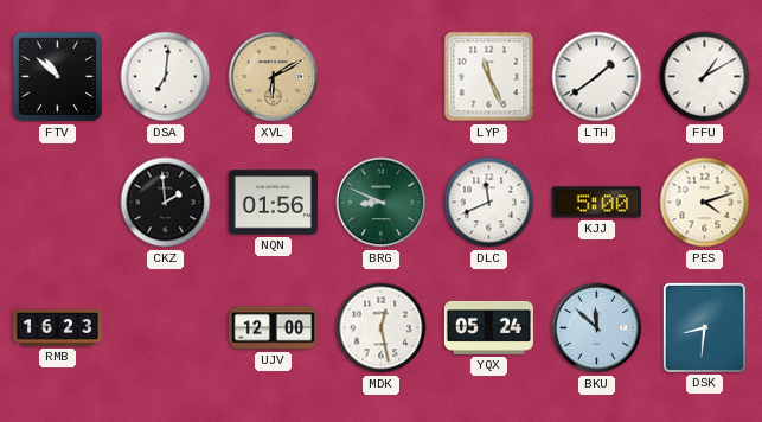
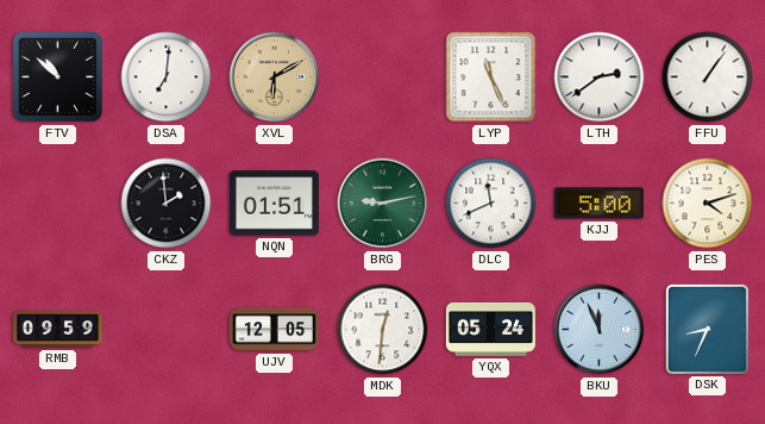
LTH: 1:39 -> 2:39 (600, 77)
FFU: 1:10 -> 1:06 (708, 77)
NQN: 01:56 -> 01:51 (274, 204)
BRG: 8:49 -> 9:13 (383, 204)
RMB: 16:23 -> 09:59 (57, 330)
UJV: 12:00 -> 12:05 (274, 330)
MDK: 12:28 -> 12:31 (383, 330)
BKU: 11:52 -> 11:56 (600, 330)
DSK: 8:31 -> 8:34 (707, 329)
